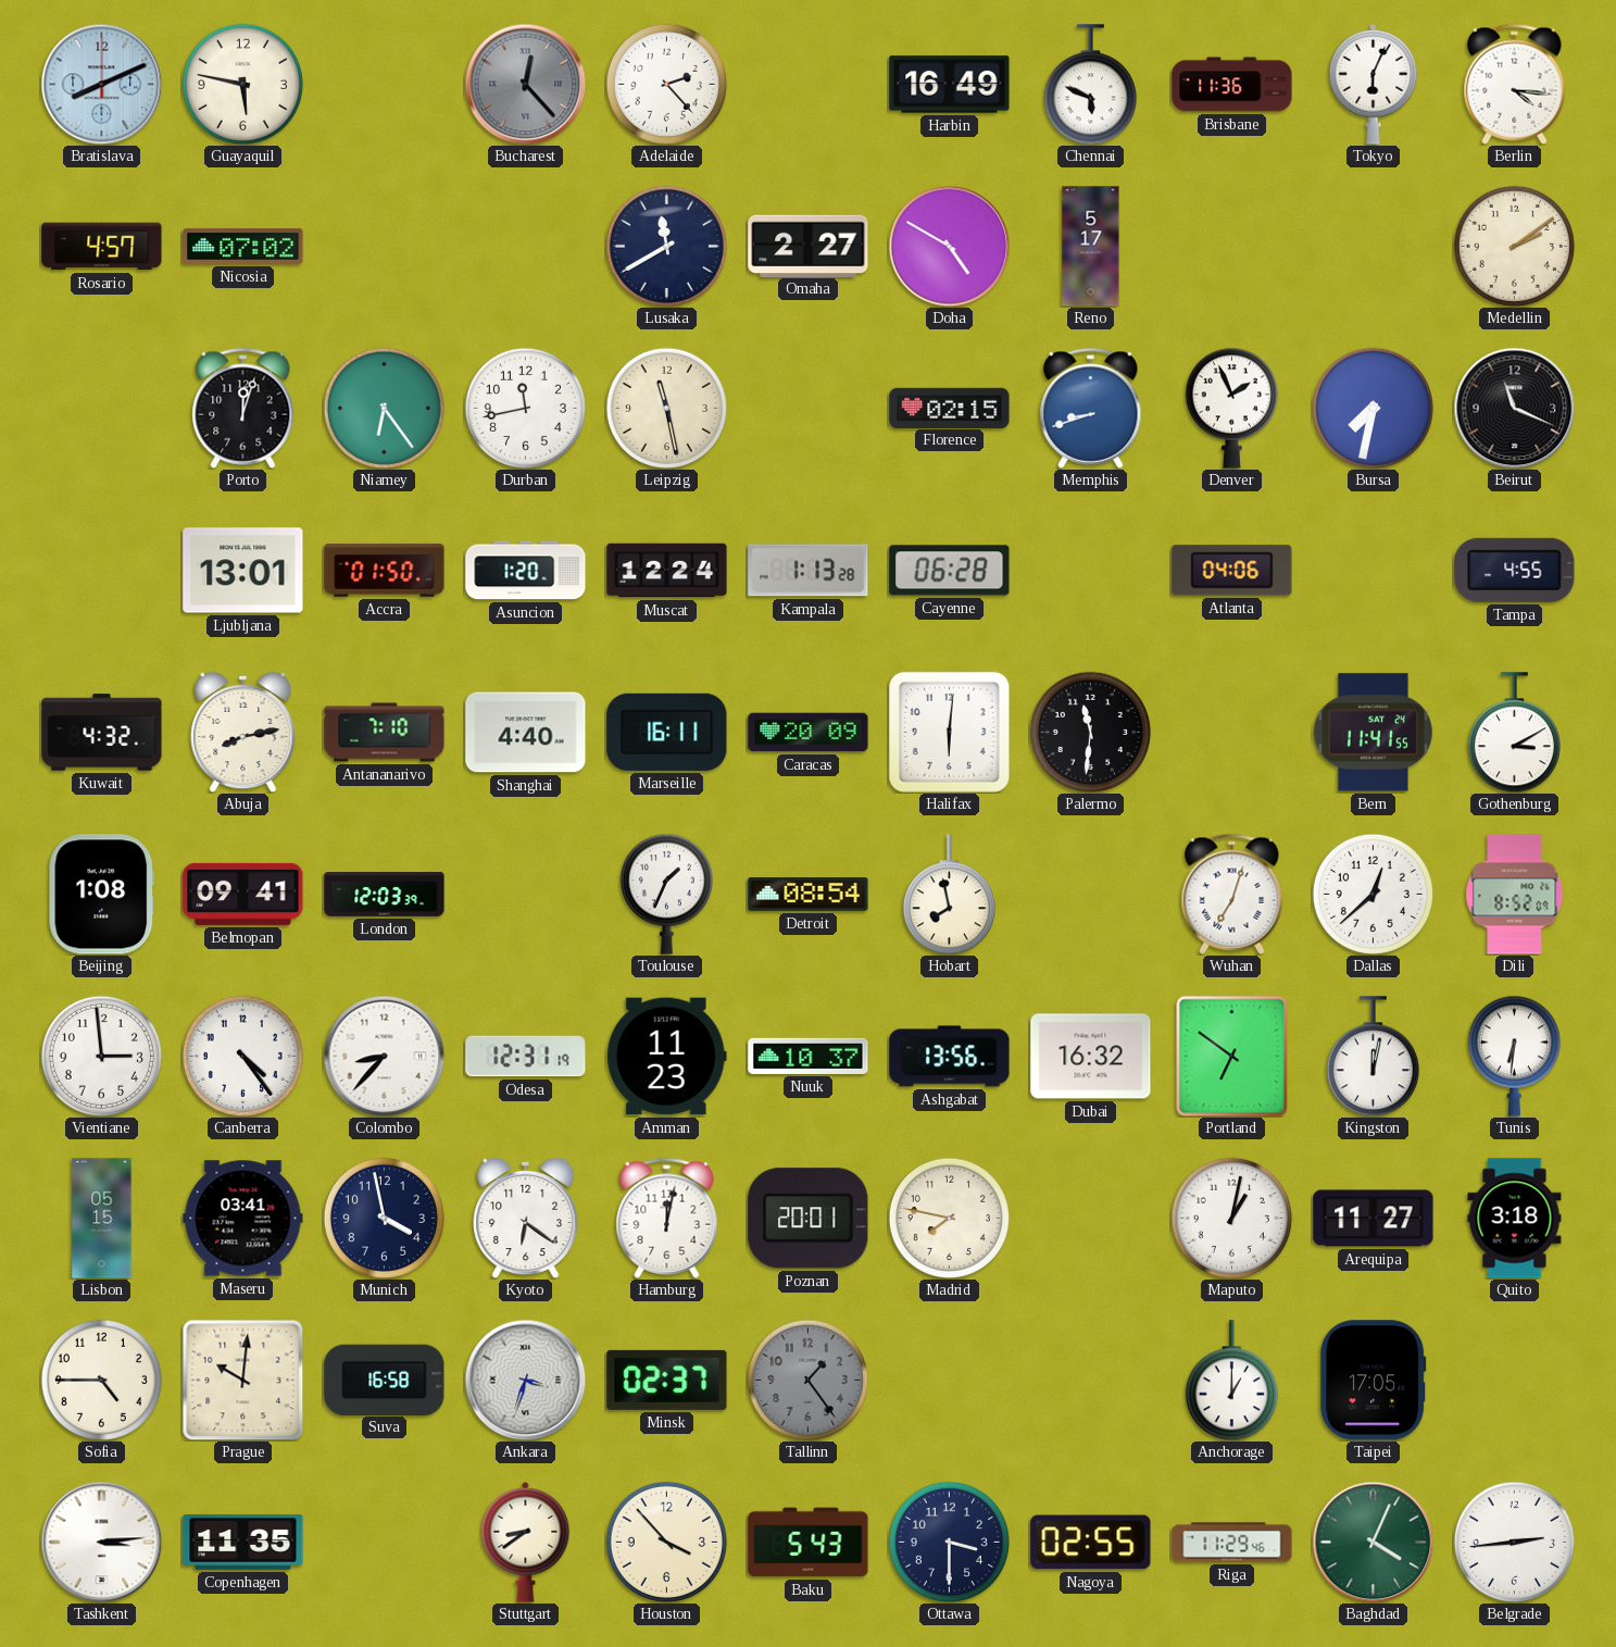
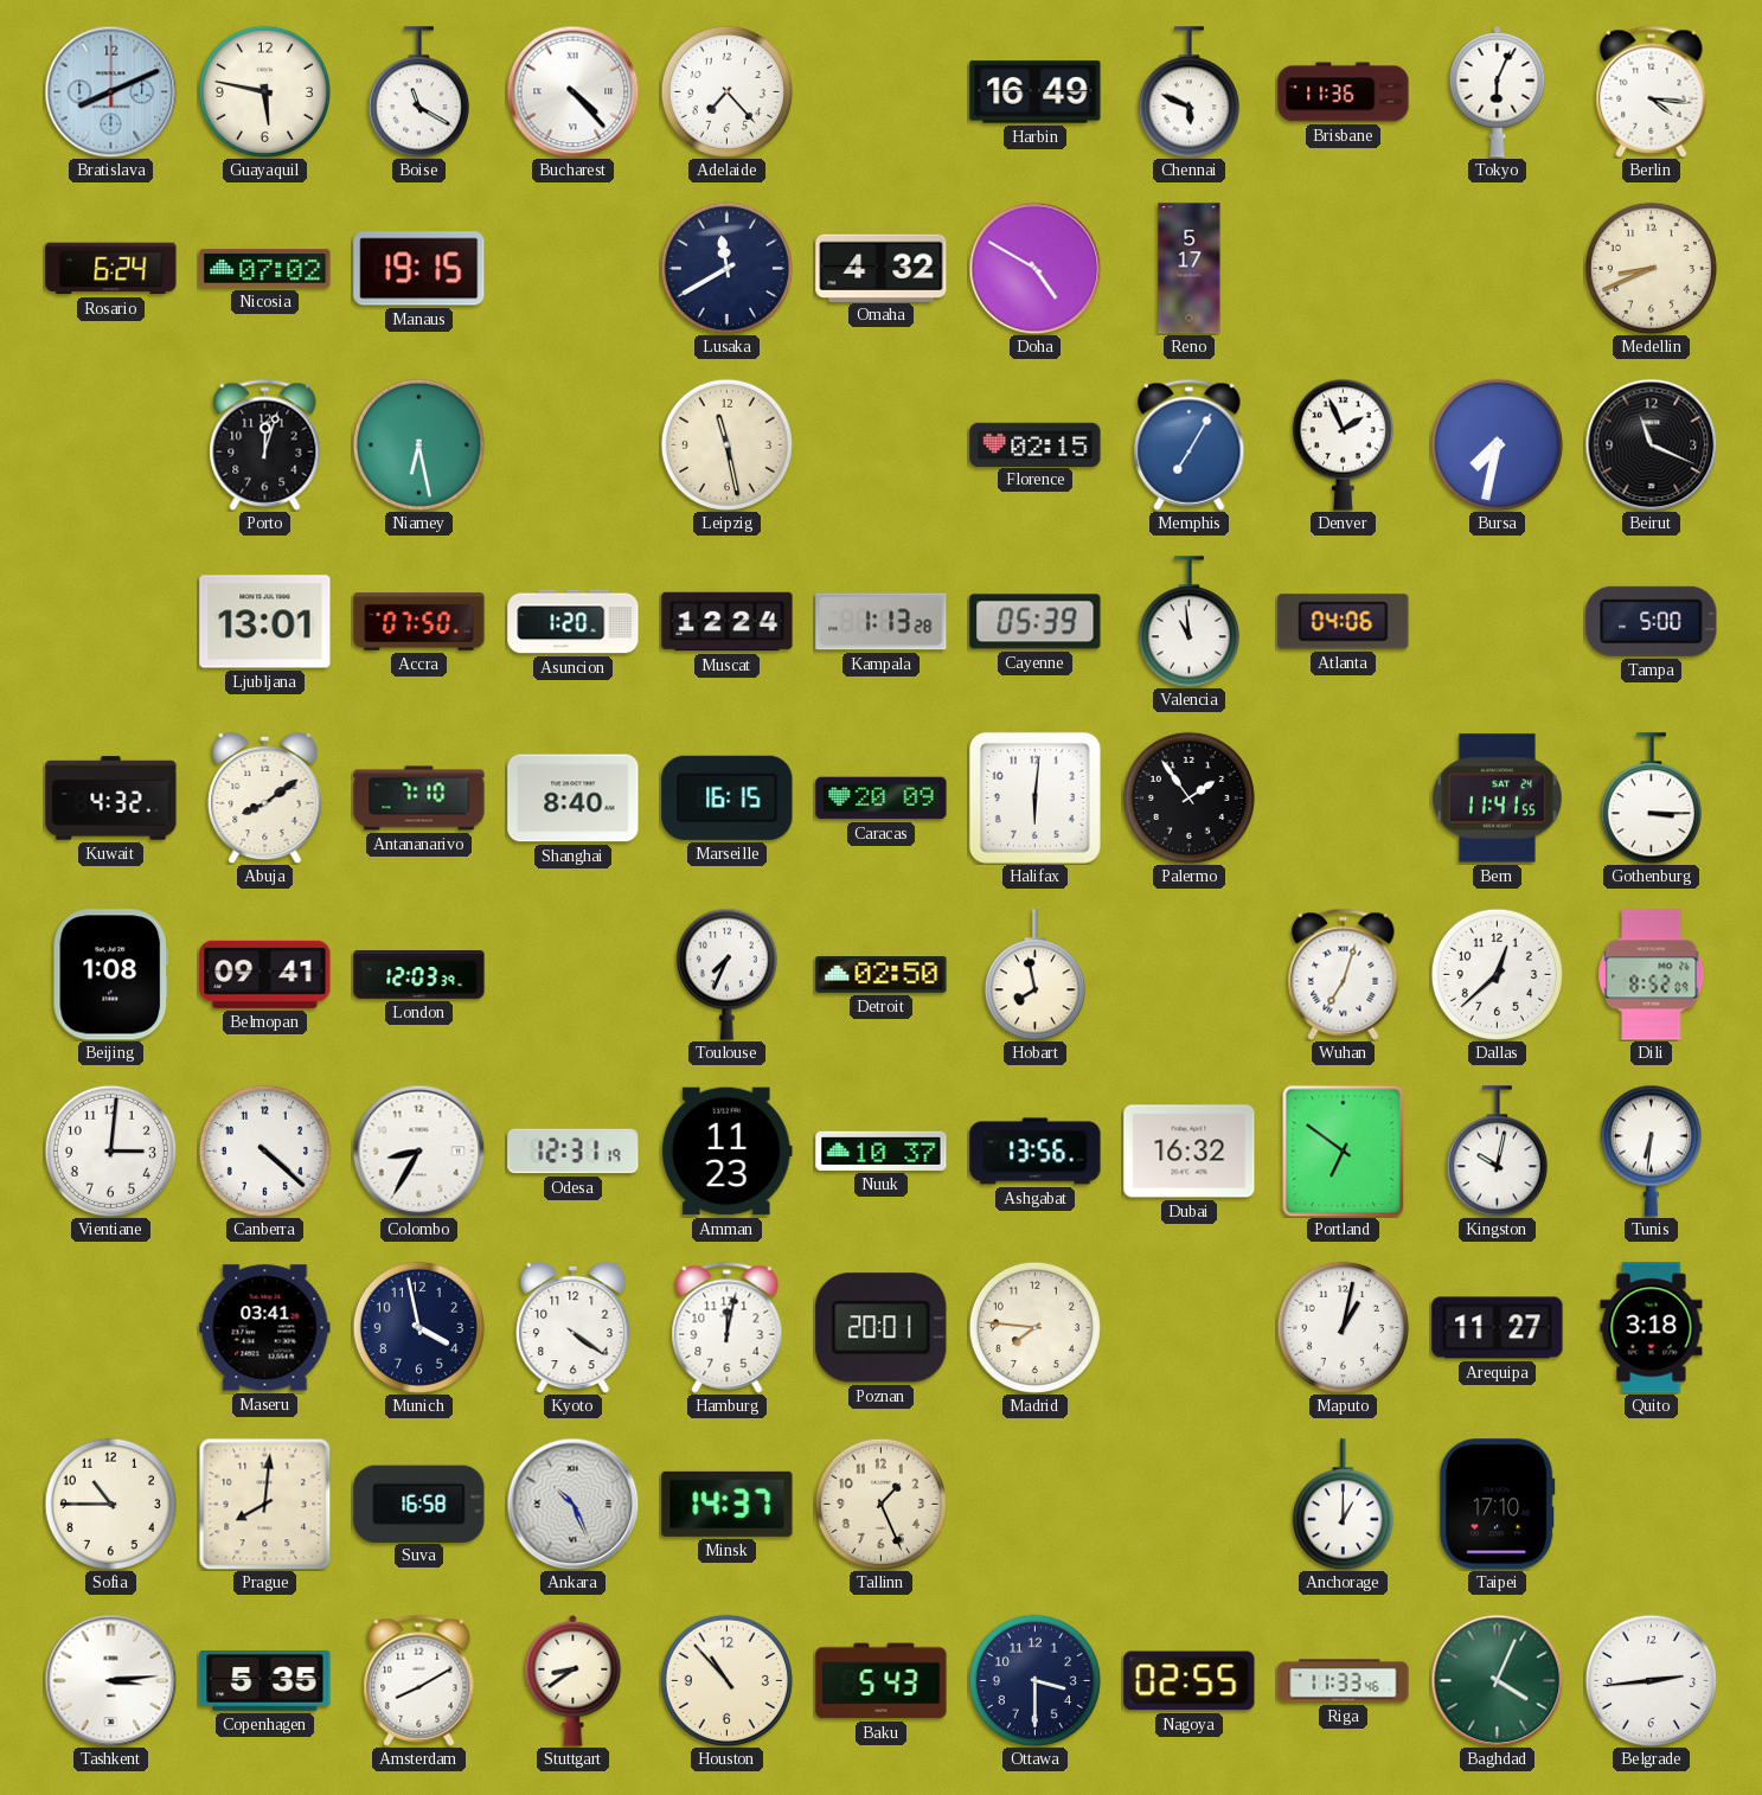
Boise: none -> 11:20 (418, 92)
Bucharest: 12:23 -> 4:23 (572, 91)
Bucharest dial: grey -> white (572, 91)
Adelaide: 2:23 -> 7:23 (726, 91)
Rosario: 4:57 -> 6:24 (111, 269)
Manaus: none -> 19:15 (419, 269)
Omaha: 2:27 -> 4:32 (882, 268)
Medellin: 2:09 -> 8:41 (1651, 268)
Niamey: 6:24 -> 6:28 (418, 444)
Durban: 11:43 -> none (525, 408)
Memphis: 8:42 -> 7:05 (1190, 444)
Accra: 01:50 -> 07:50 (419, 622)
Cayenne: 06:28 -> 05:39 (1036, 622)
Valencia: none -> 10:59 (1188, 622)
Tampa: 4:55 -> 5:00 (1652, 621)
Abuja: 8:13 -> 8:09 (265, 797)
Shanghai: 4:40 -> 8:40 (574, 799)
Marseille: 16:11 -> 16:15 (728, 797)
Palermo: 11:31 -> 1:54 (1188, 797)
Gothenburg: 3:10 -> 3:15 (1651, 799)
Toulouse: 1:34 -> 7:34 (726, 974)
Detroit: 08:54 -> 02:50 (882, 975)
Vientiane: 2:59 -> 3:01 (110, 1150)
Canberra: 4:24 -> 4:22 (264, 1150)
Colombo: 8:37 -> 8:35 (418, 1150)
Kingston: 12:02 -> 10:02 (1497, 1152)
Lisbon: 05:15 -> none (102, 1219)
Kyoto: 6:21 -> 4:21 (574, 1327)
Madrid: 7:47 -> 7:46 (1034, 1327)
Sofia: 4:45 -> 10:45 (110, 1504)
Prague: 10:01 -> 8:01 (264, 1504)
Ankara: 3:33 -> 10:26 (572, 1504)
Minsk: 02:37 -> 14:37 (728, 1504)
Tallinn: 1:24 -> 1:26 (880, 1504)
Tallinn dial: grey -> cream (880, 1504)
Taipei: 17:05 -> 17:10 (1498, 1505)
Copenhagen: 11:35 -> 5:35 (265, 1681)
Amsterdam: none -> 8:10 (419, 1680)
Houston: 3:53 -> 10:53 (726, 1680)
Riga: 11:29 -> 11:33 (1344, 1681)
